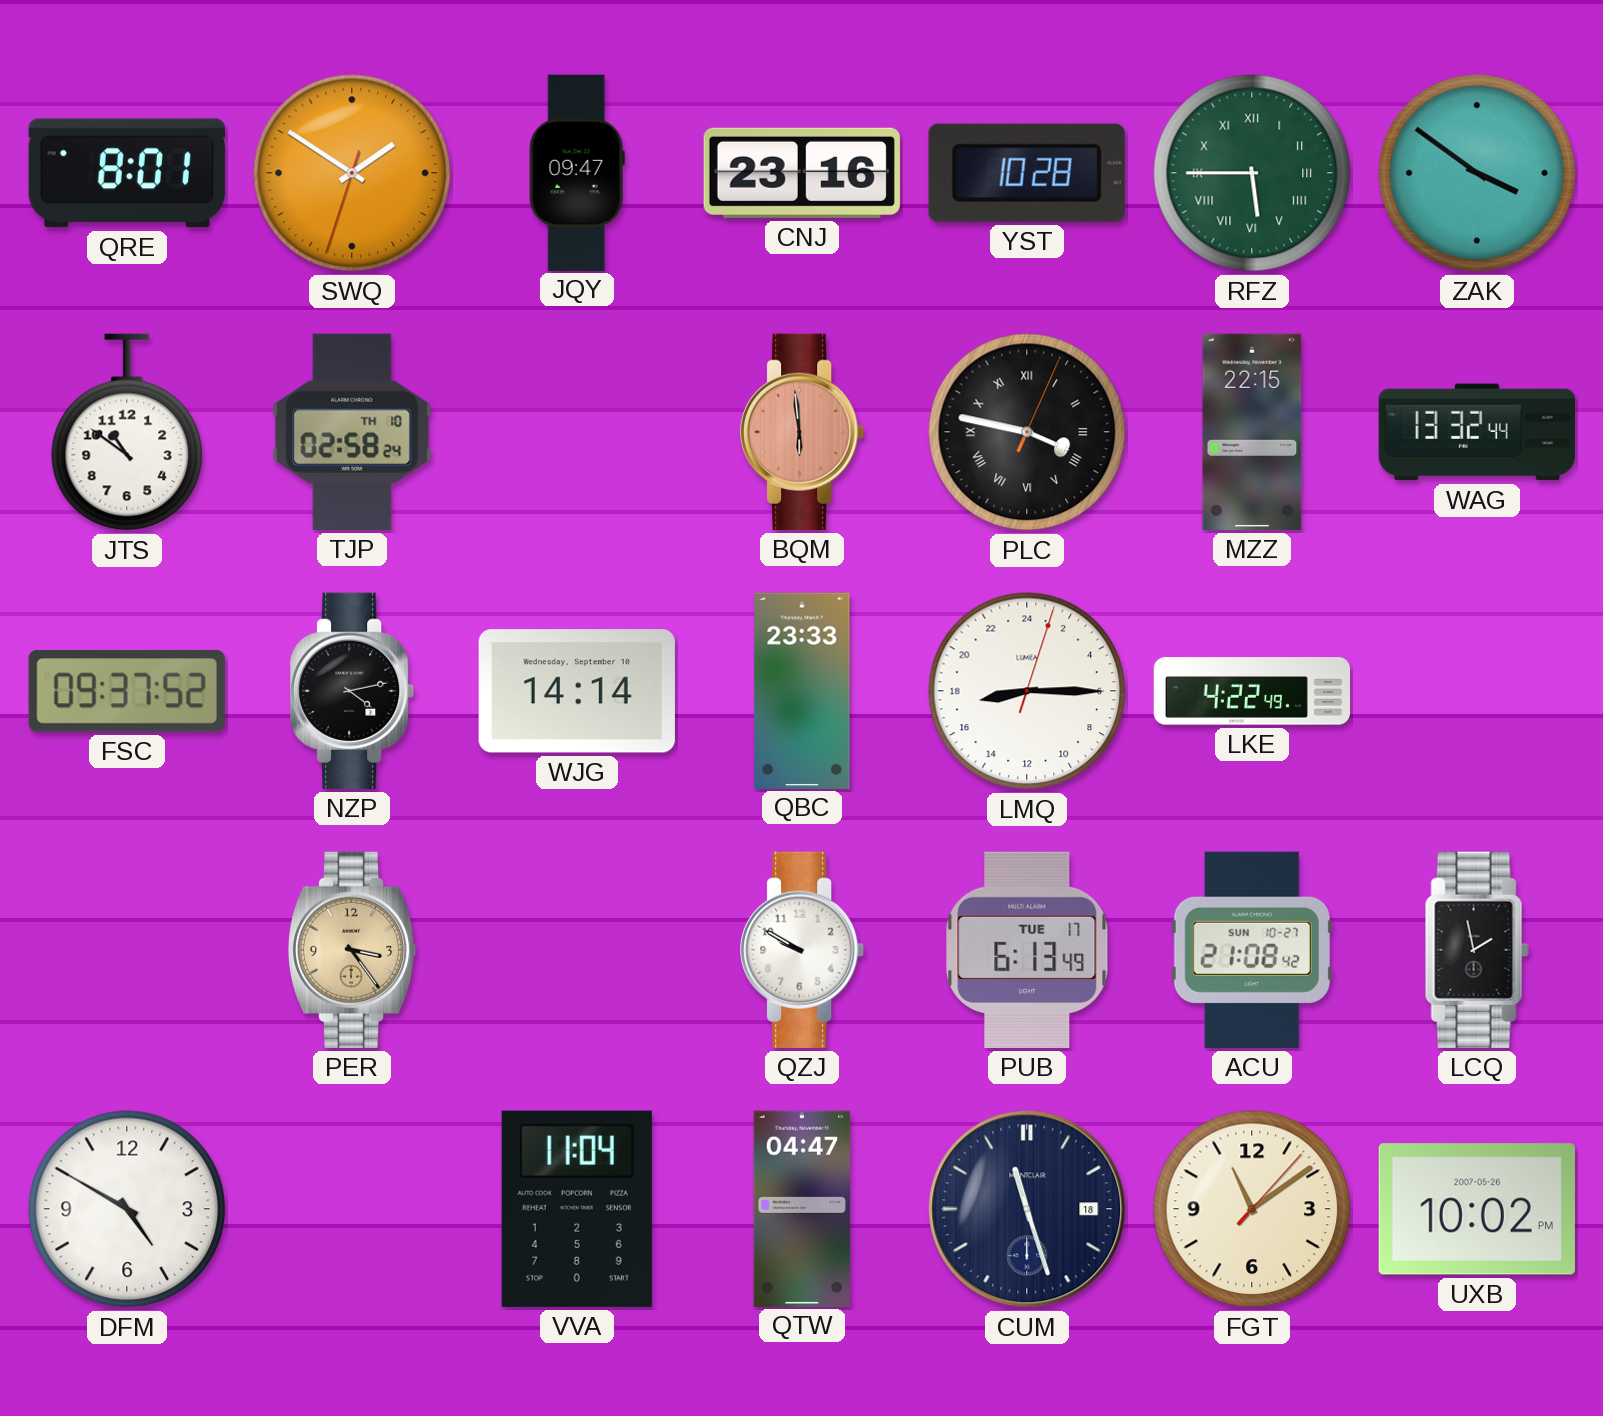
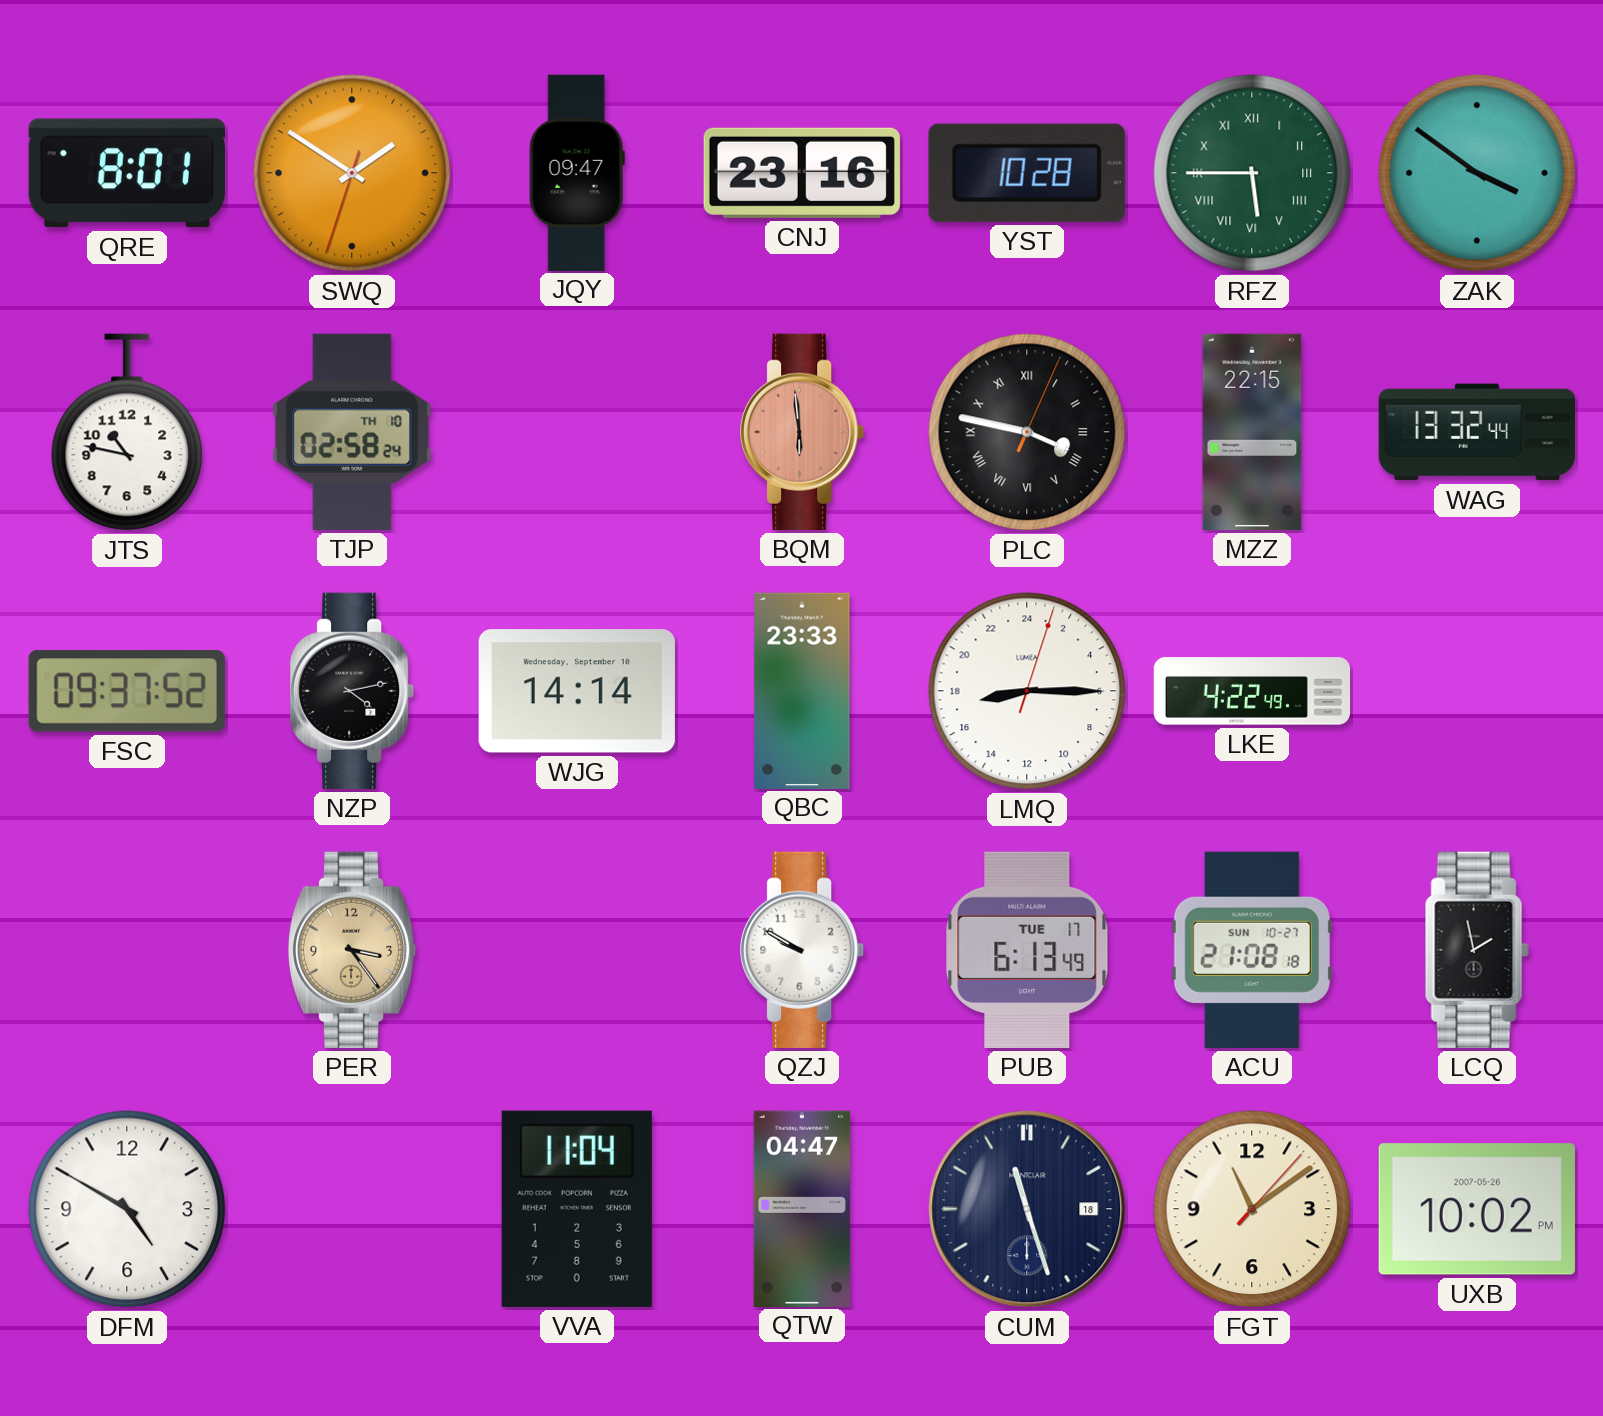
JTS: 10:51 -> 10:47 (127, 432)
ACU: 21:08:42 -> 21:08:18 (1252, 950)
